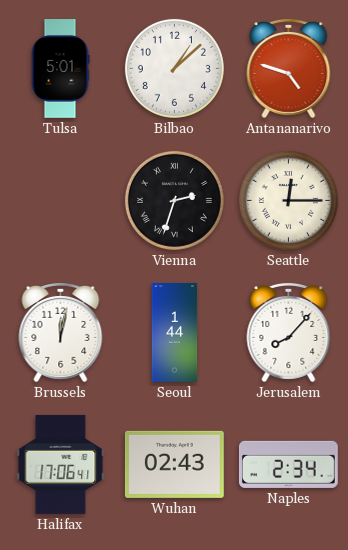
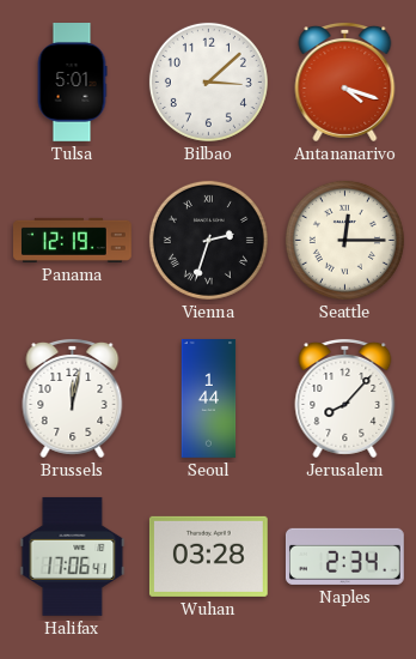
Bilbao: 1:08 -> 3:08 (208, 81)
Antananarivo: 4:48 -> 4:18 (345, 81)
Panama: none -> 12:19 (73, 240)
Wuhan: 02:43 -> 03:28 (208, 556)
